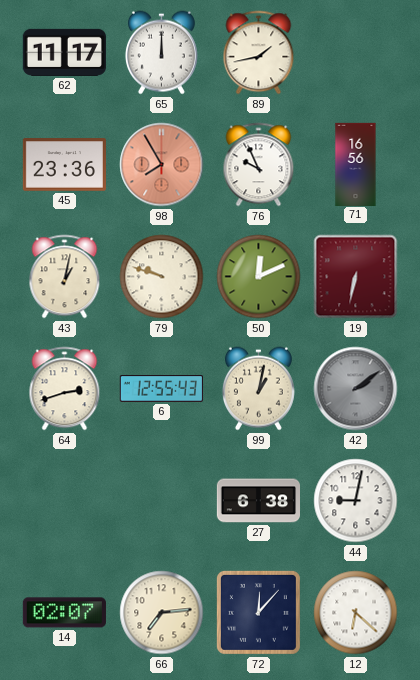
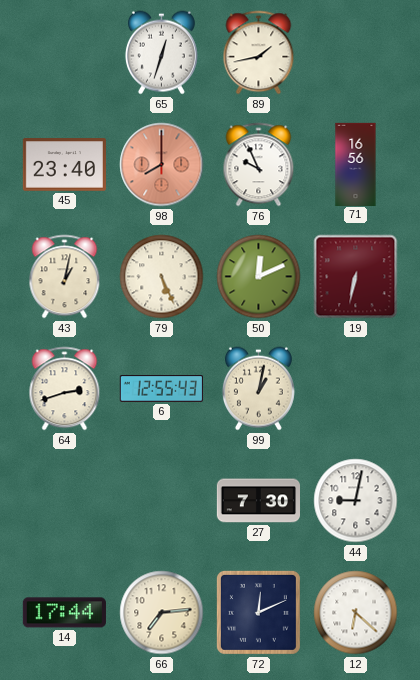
62: 11:17 -> none (64, 52)
65: 12:00 -> 12:33 (161, 53)
45: 23:36 -> 23:40 (64, 165)
98: 7:55 -> 8:00 (162, 165)
79: 9:48 -> 5:26 (162, 277)
42: 2:09 -> none (356, 389)
27: 6:38 -> 7:30 (258, 501)
14: 02:07 -> 17:44 (64, 613)
72: 12:07 -> 12:11 (258, 612)
